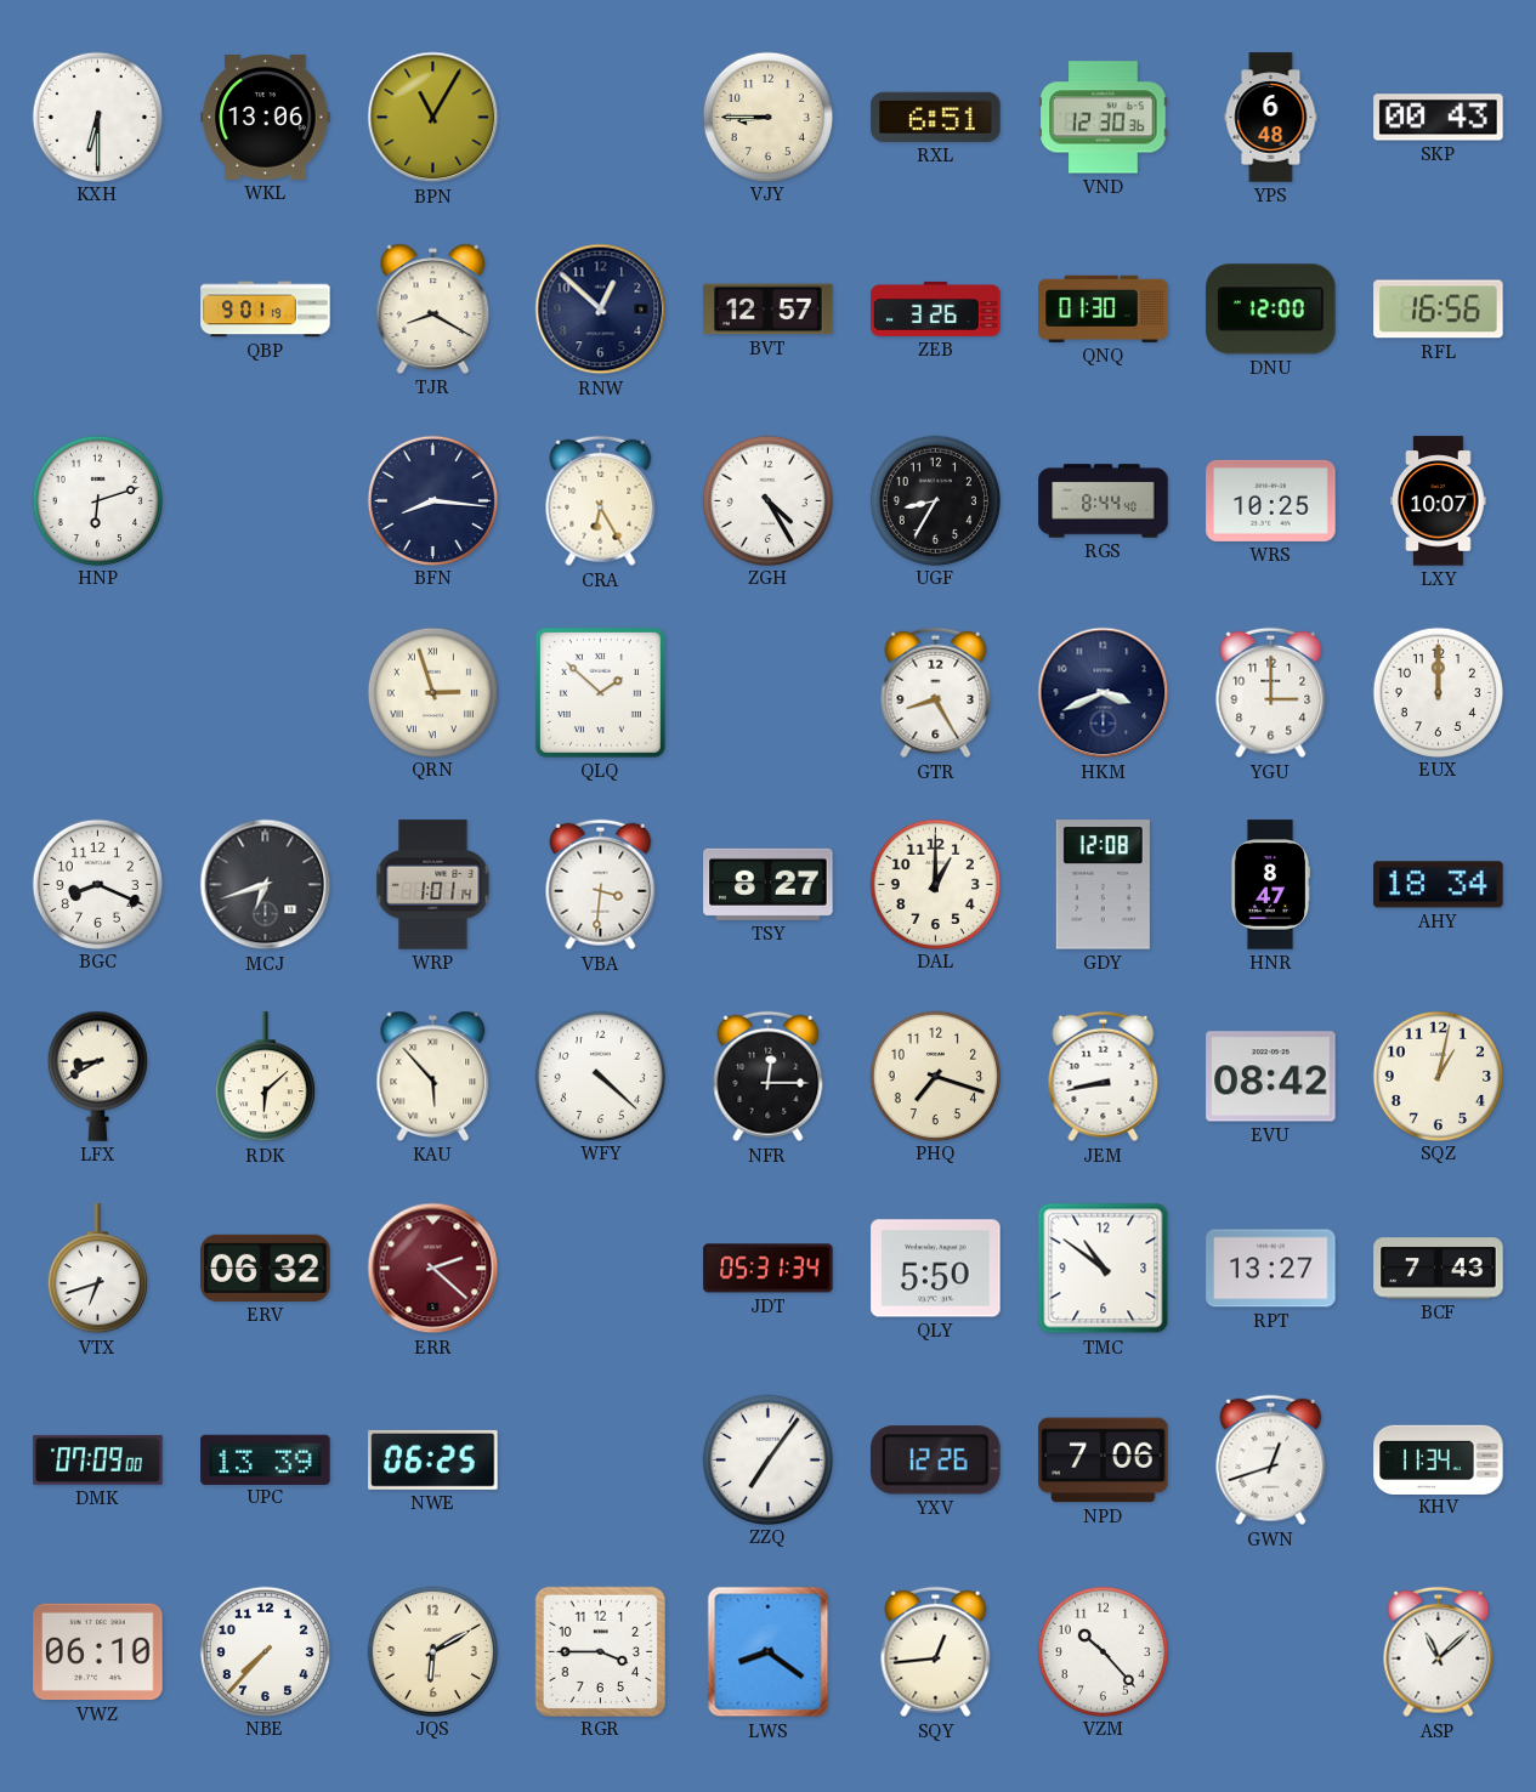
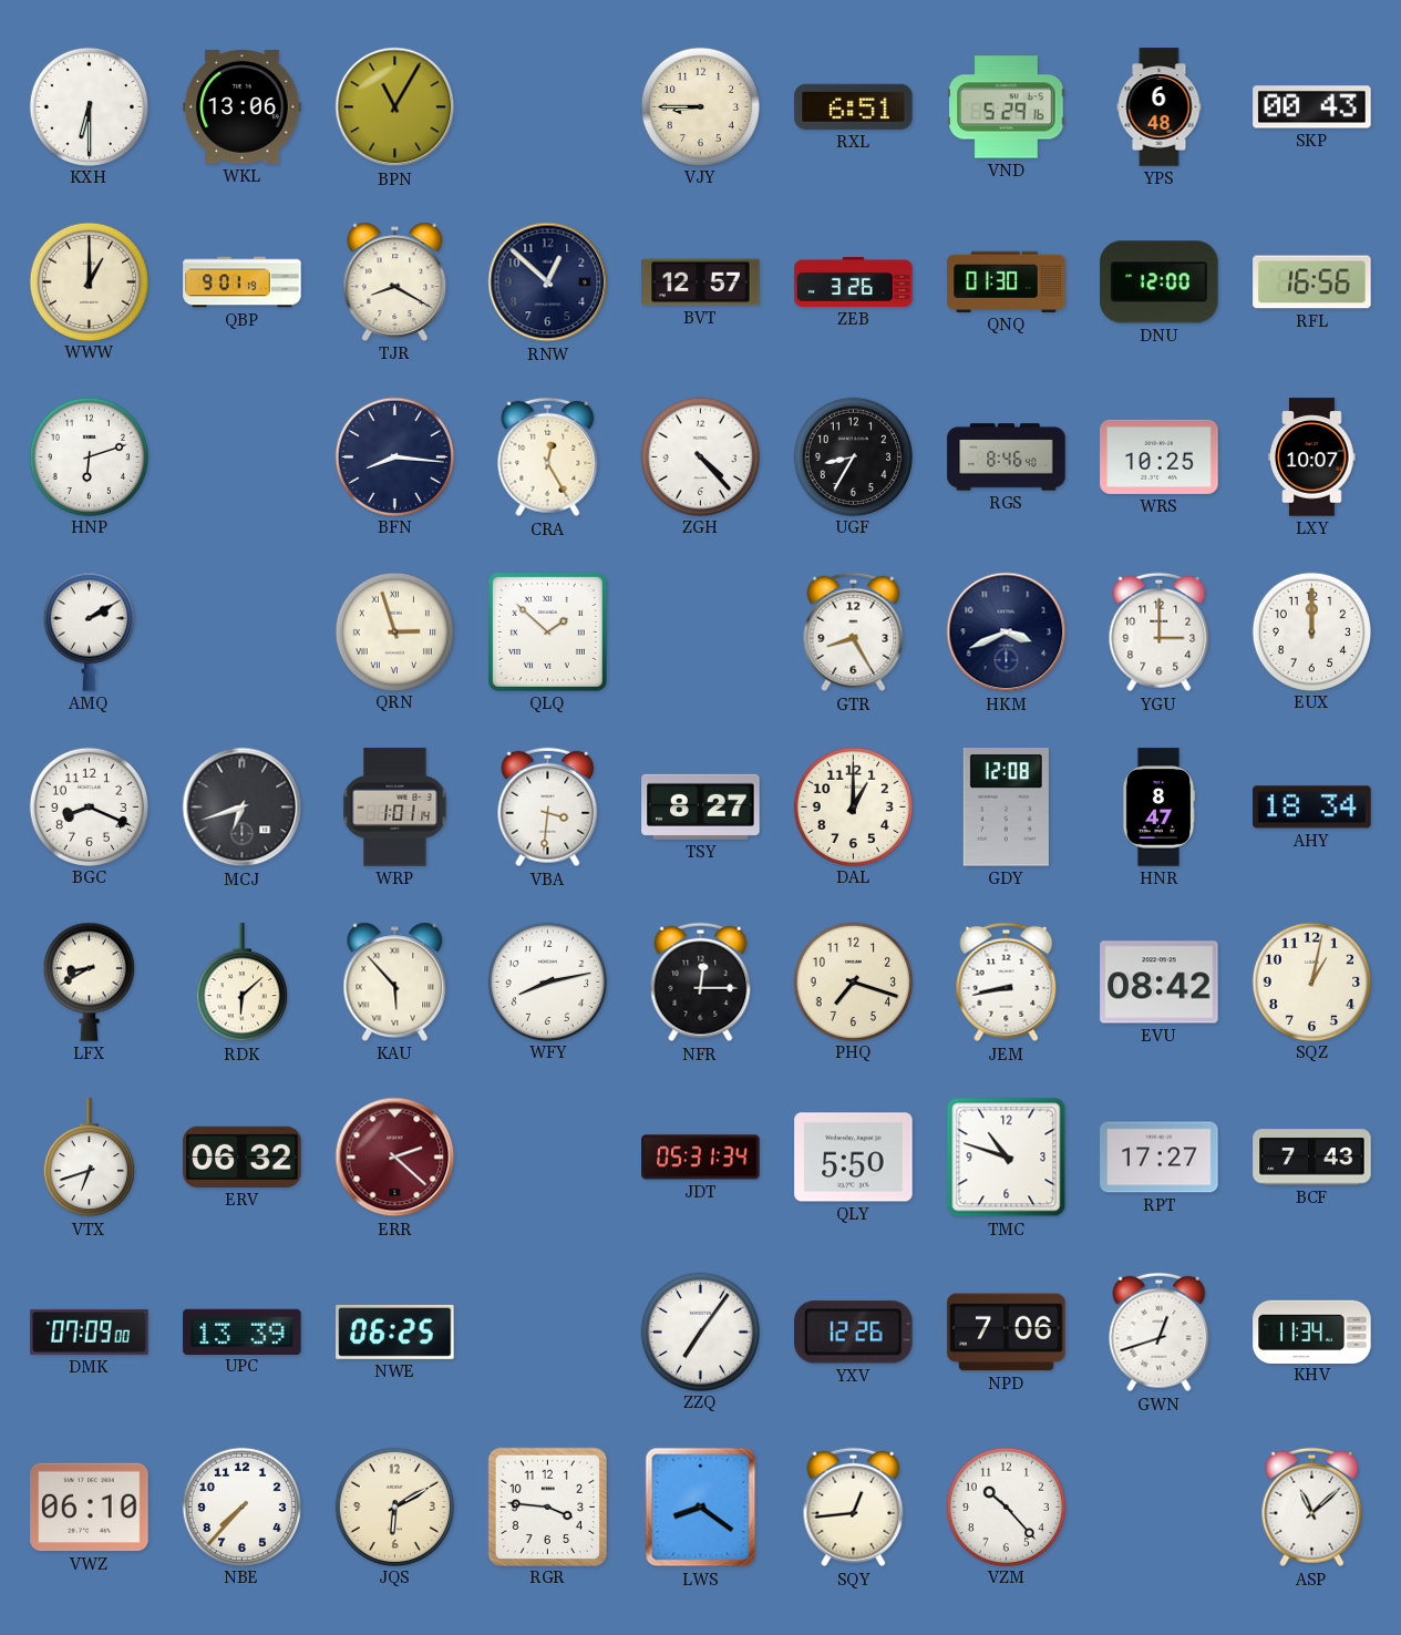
VND: 12:30 -> 5:29 (1007, 107)
WWW: none -> 1:00 (89, 281)
CRA: 6:25 -> 12:25 (548, 457)
ZGH: 4:25 -> 4:23 (700, 456)
RGS: 8:44 -> 8:46 (1007, 457)
AMQ: none -> 2:10 (89, 631)
WFY: 4:22 -> 8:13 (547, 981)
TMC: 10:51 -> 10:48 (1007, 1158)
RPT: 13:27 -> 17:27 (1160, 1158)
RGR: 3:45 -> 3:46 (547, 1507)
